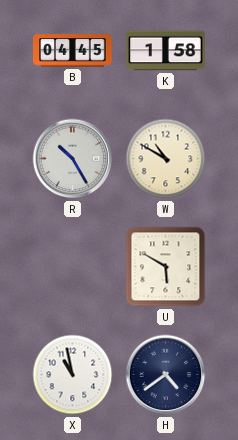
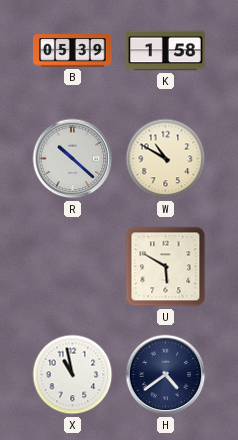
B: 04:45 -> 05:39 (73, 51)
R: 10:25 -> 10:22 (73, 159)
